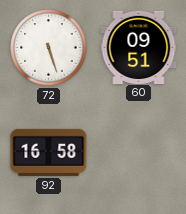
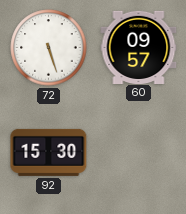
60: 09:51 -> 09:57 (139, 47)
92: 16:58 -> 15:30 (49, 152)
